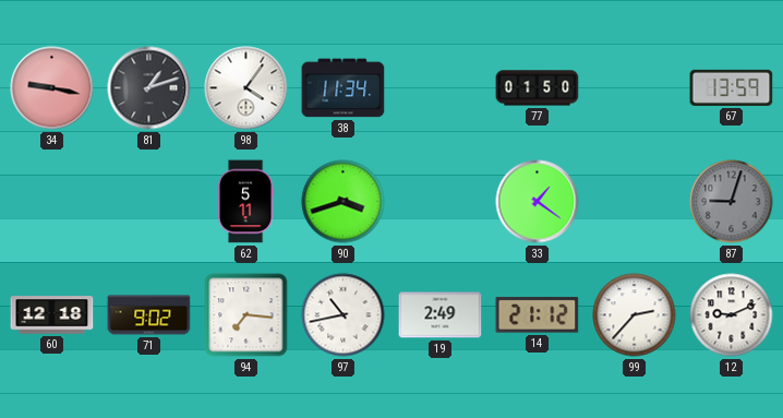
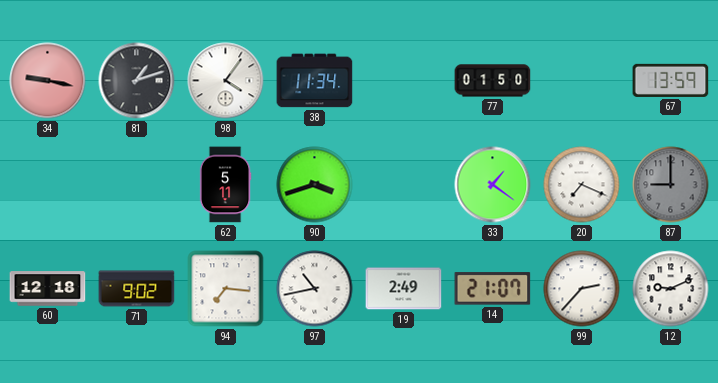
20: none -> 7:19 (582, 185)
87: 9:03 -> 9:00 (671, 185)
14: 21:12 -> 21:07 (493, 289)
